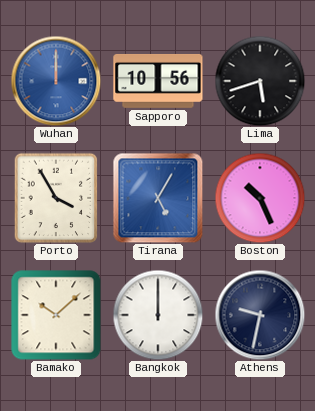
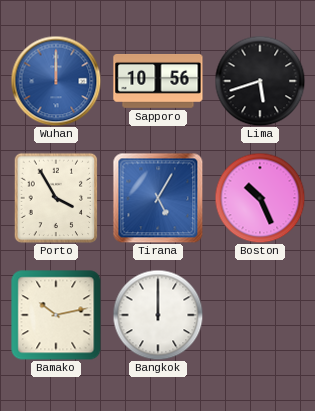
Bamako: 10:08 -> 10:13 (56, 315)
Athens: 9:32 -> none (260, 315)
